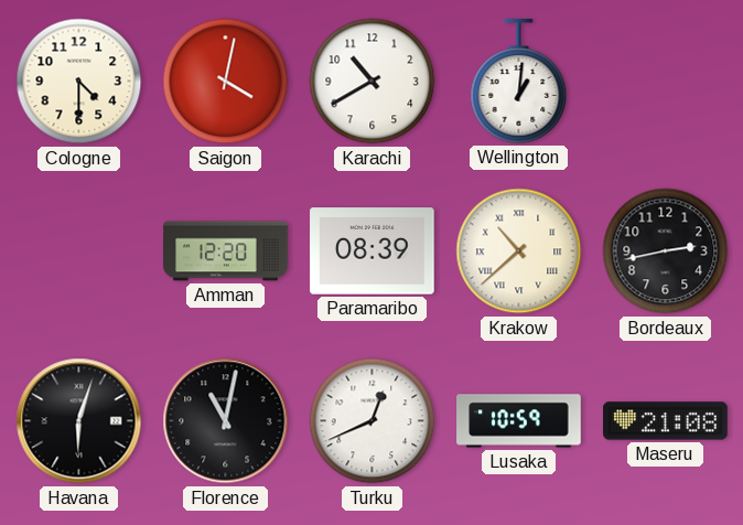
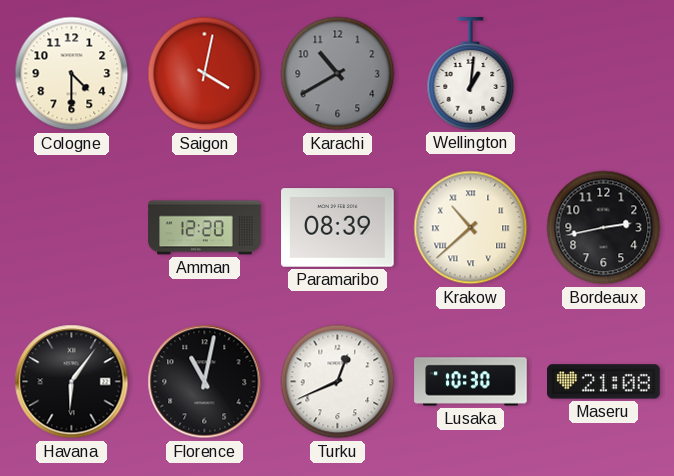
Karachi dial: white -> grey (338, 74)
Havana: 6:03 -> 6:06 (72, 382)
Lusaka: 10:59 -> 10:30 (471, 382)
